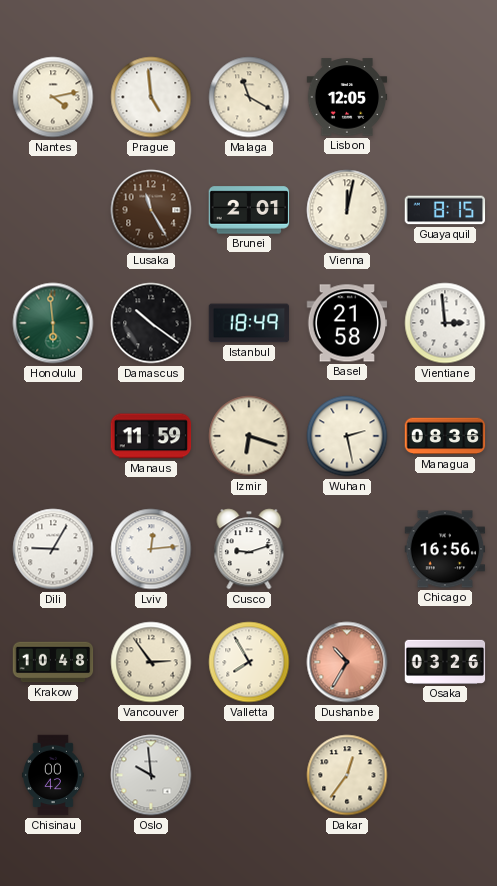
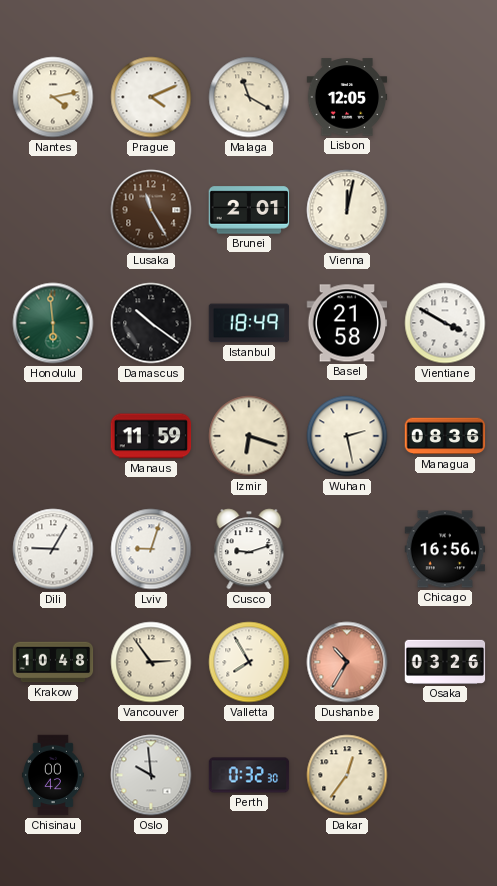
Prague: 4:59 -> 4:11 (151, 97)
Guayaquil: 8:15 -> none (445, 210)
Vientiane: 2:59 -> 3:50 (445, 323)
Lviv: 12:14 -> 9:03 (151, 549)
Perth: none -> 0:32 (249, 775)
